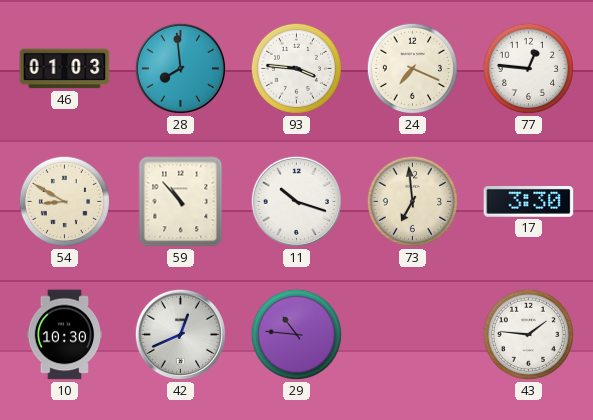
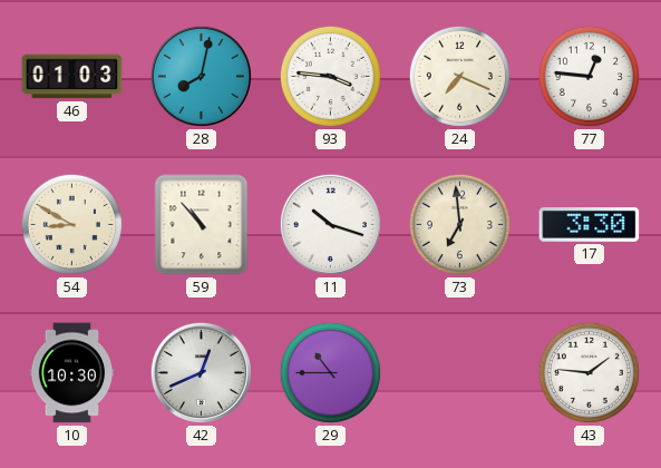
28: 7:59 -> 8:02 (201, 76)
29: 10:46 -> 10:45 (330, 372)
